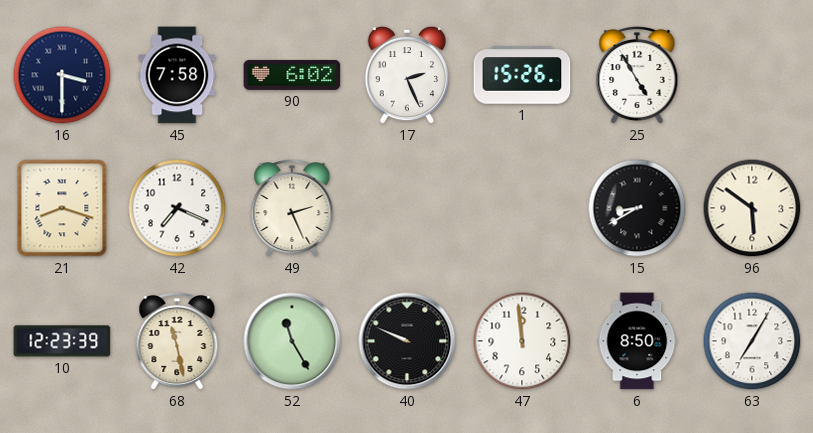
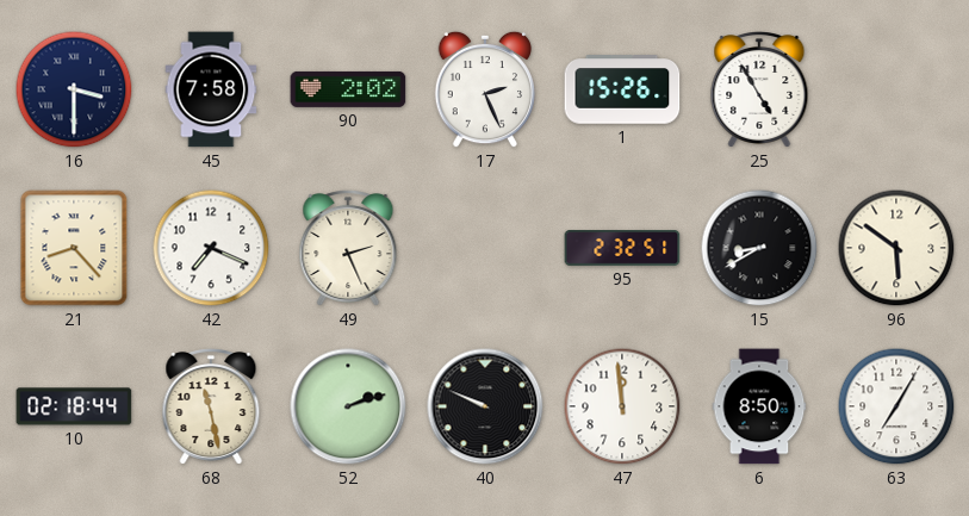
90: 6:02 -> 2:02 (348, 89)
21: 8:18 -> 8:23 (74, 248)
95: none -> 2:32 (622, 249)
10: 12:23 -> 02:18 (74, 406)
52: 11:25 -> 2:12 (348, 406)
